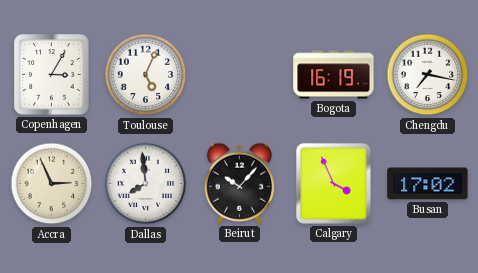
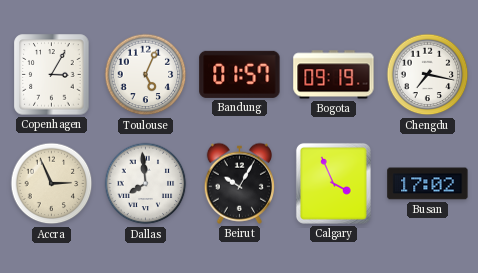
Bandung: none -> 01:57 (240, 74)
Bogota: 16:19 -> 09:19 (334, 75)
Beirut: 10:07 -> 10:05 (239, 183)
